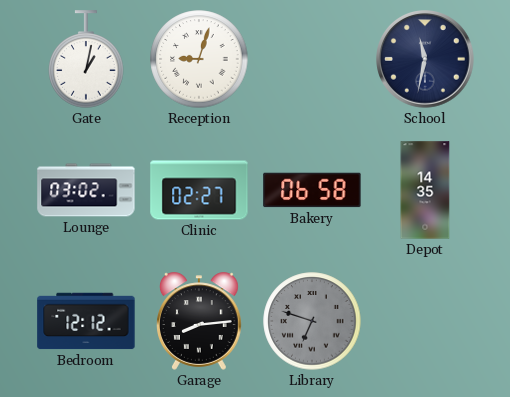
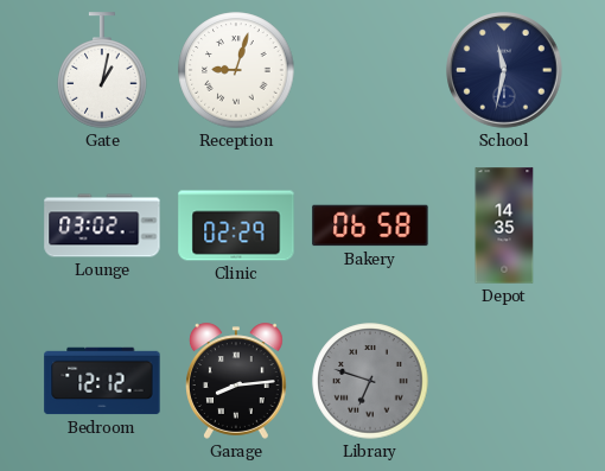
Clinic: 02:27 -> 02:29 (236, 225)
